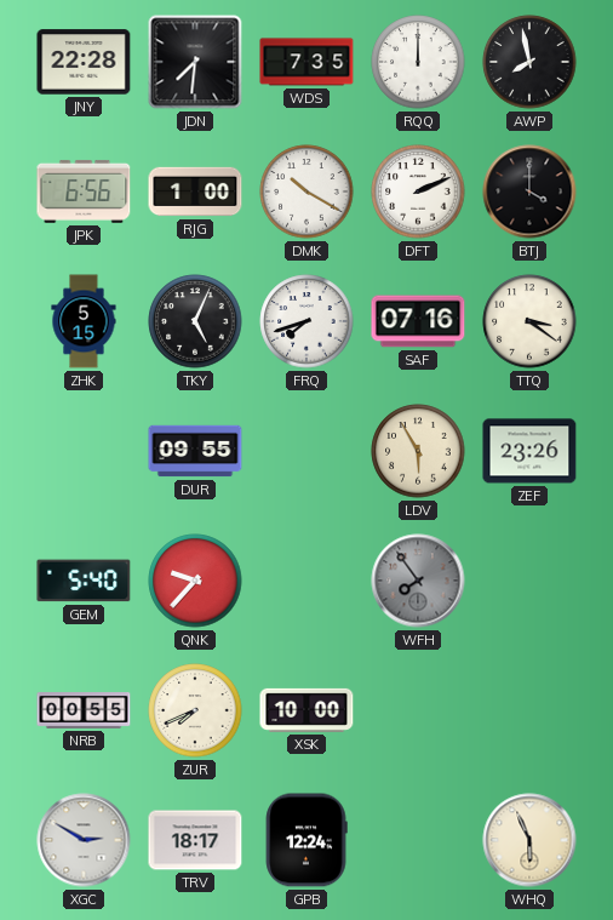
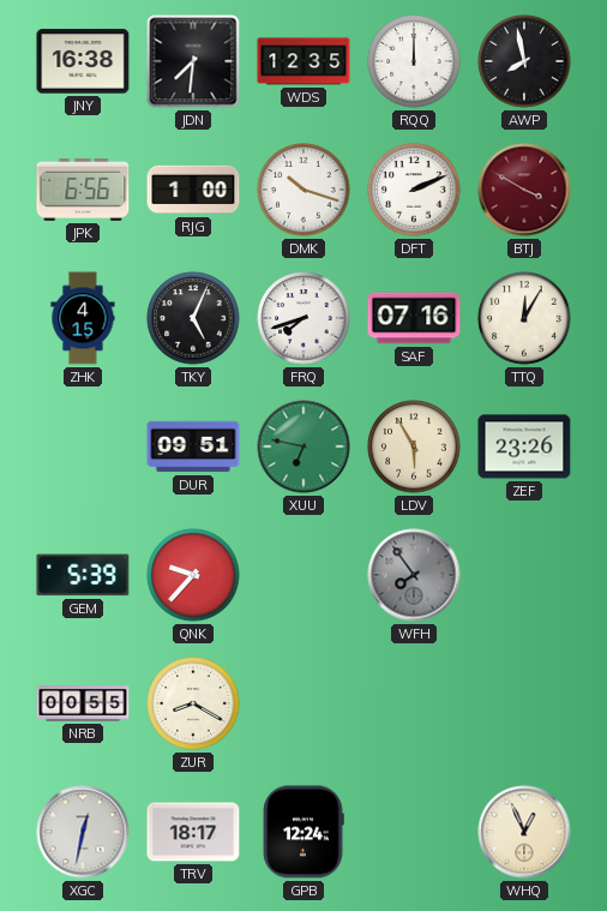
JNY: 22:28 -> 16:38 (83, 61)
WDS: 7:35 -> 12:35 (303, 61)
DMK: 10:20 -> 10:18 (303, 190)
BTJ: 4:00 -> 3:50 (524, 190)
BTJ dial: black -> burgundy (524, 190)
ZHK: 5:15 -> 4:15 (83, 318)
TTQ: 3:21 -> 12:05 (524, 318)
DUR: 09:55 -> 09:51 (193, 446)
XUU: none -> 6:47 (303, 446)
GEM: 5:40 -> 5:39 (83, 575)
ZUR: 7:41 -> 8:20 (193, 703)
XSK: 10:00 -> none (306, 710)
XGC: 2:50 -> 12:32 (83, 832)
WHQ: 5:56 -> 12:56 (524, 832)
